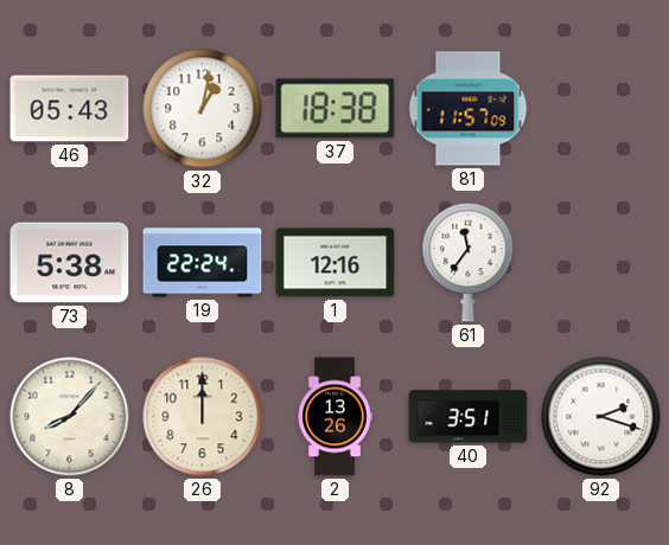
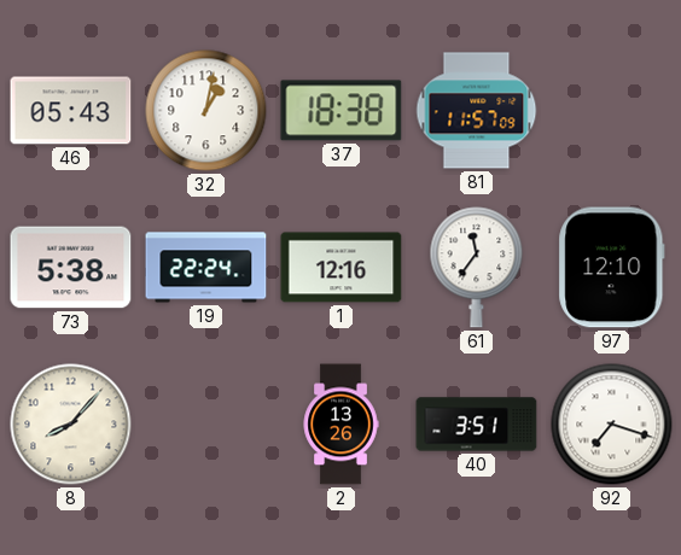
97: none -> 12:10 (612, 268)
26: 12:00 -> none (203, 417)
92: 2:18 -> 7:18 (612, 425)
